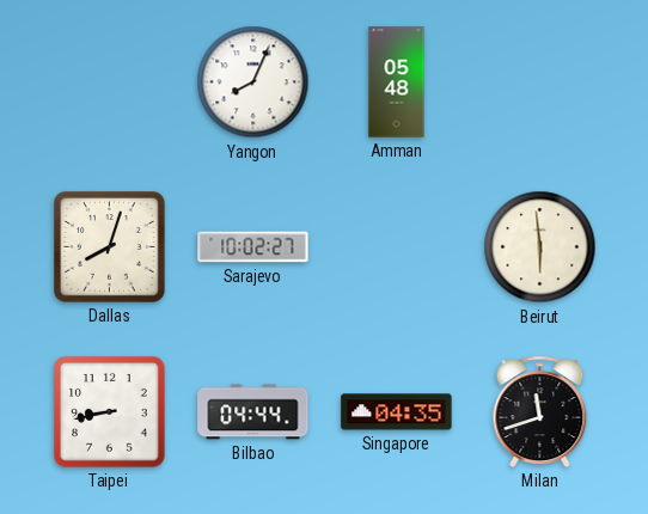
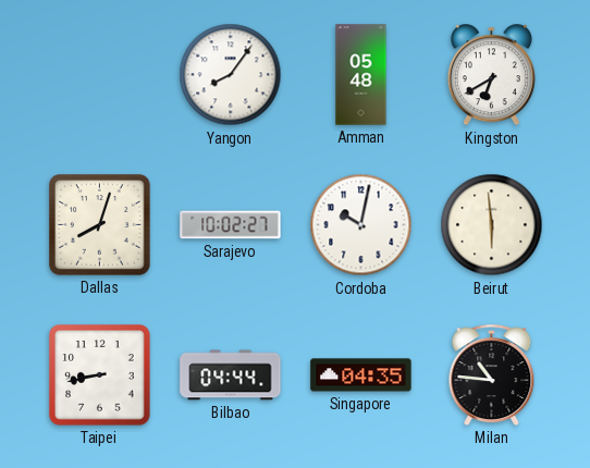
Yangon: 8:04 -> 8:06 (231, 75)
Kingston: none -> 6:40 (491, 75)
Cordoba: none -> 10:02 (361, 225)
Milan: 11:42 -> 10:46 (492, 374)
